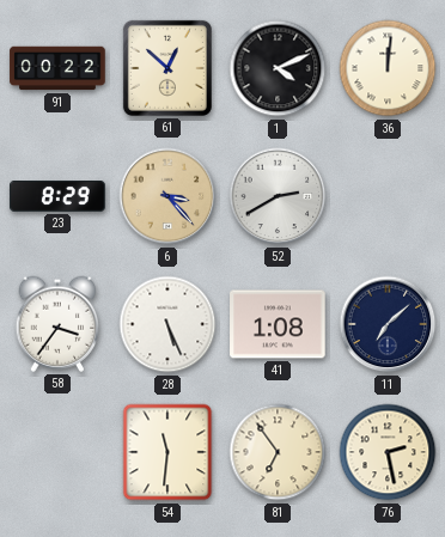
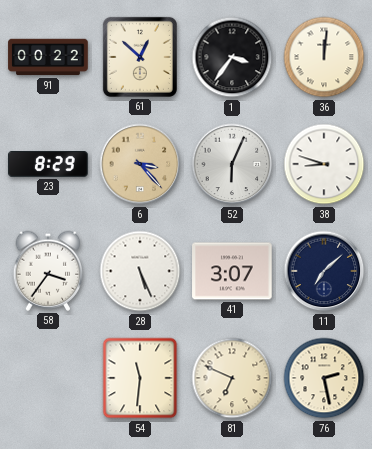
1: 4:11 -> 3:36 (232, 57)
52: 2:40 -> 6:04 (232, 164)
38: none -> 8:48 (324, 164)
41: 1:08 -> 3:07 (232, 271)
81: 6:54 -> 6:49 (232, 378)
